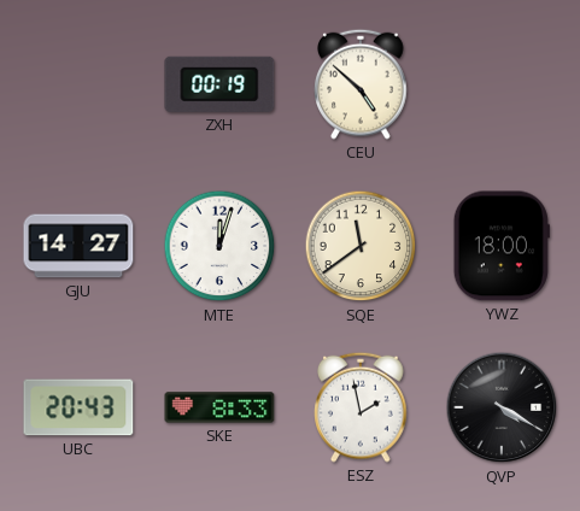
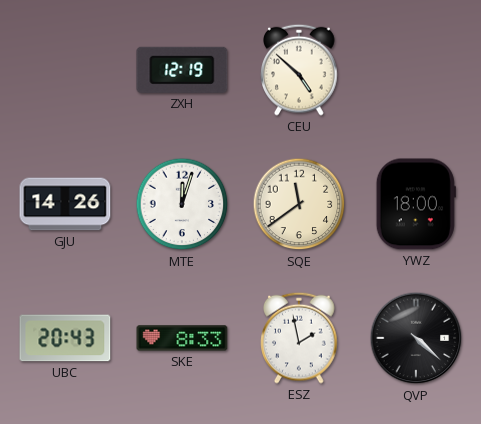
ZXH: 00:19 -> 12:19 (182, 70)
GJU: 14:27 -> 14:26 (65, 204)
QVP: 4:20 -> 4:22 (416, 338)
